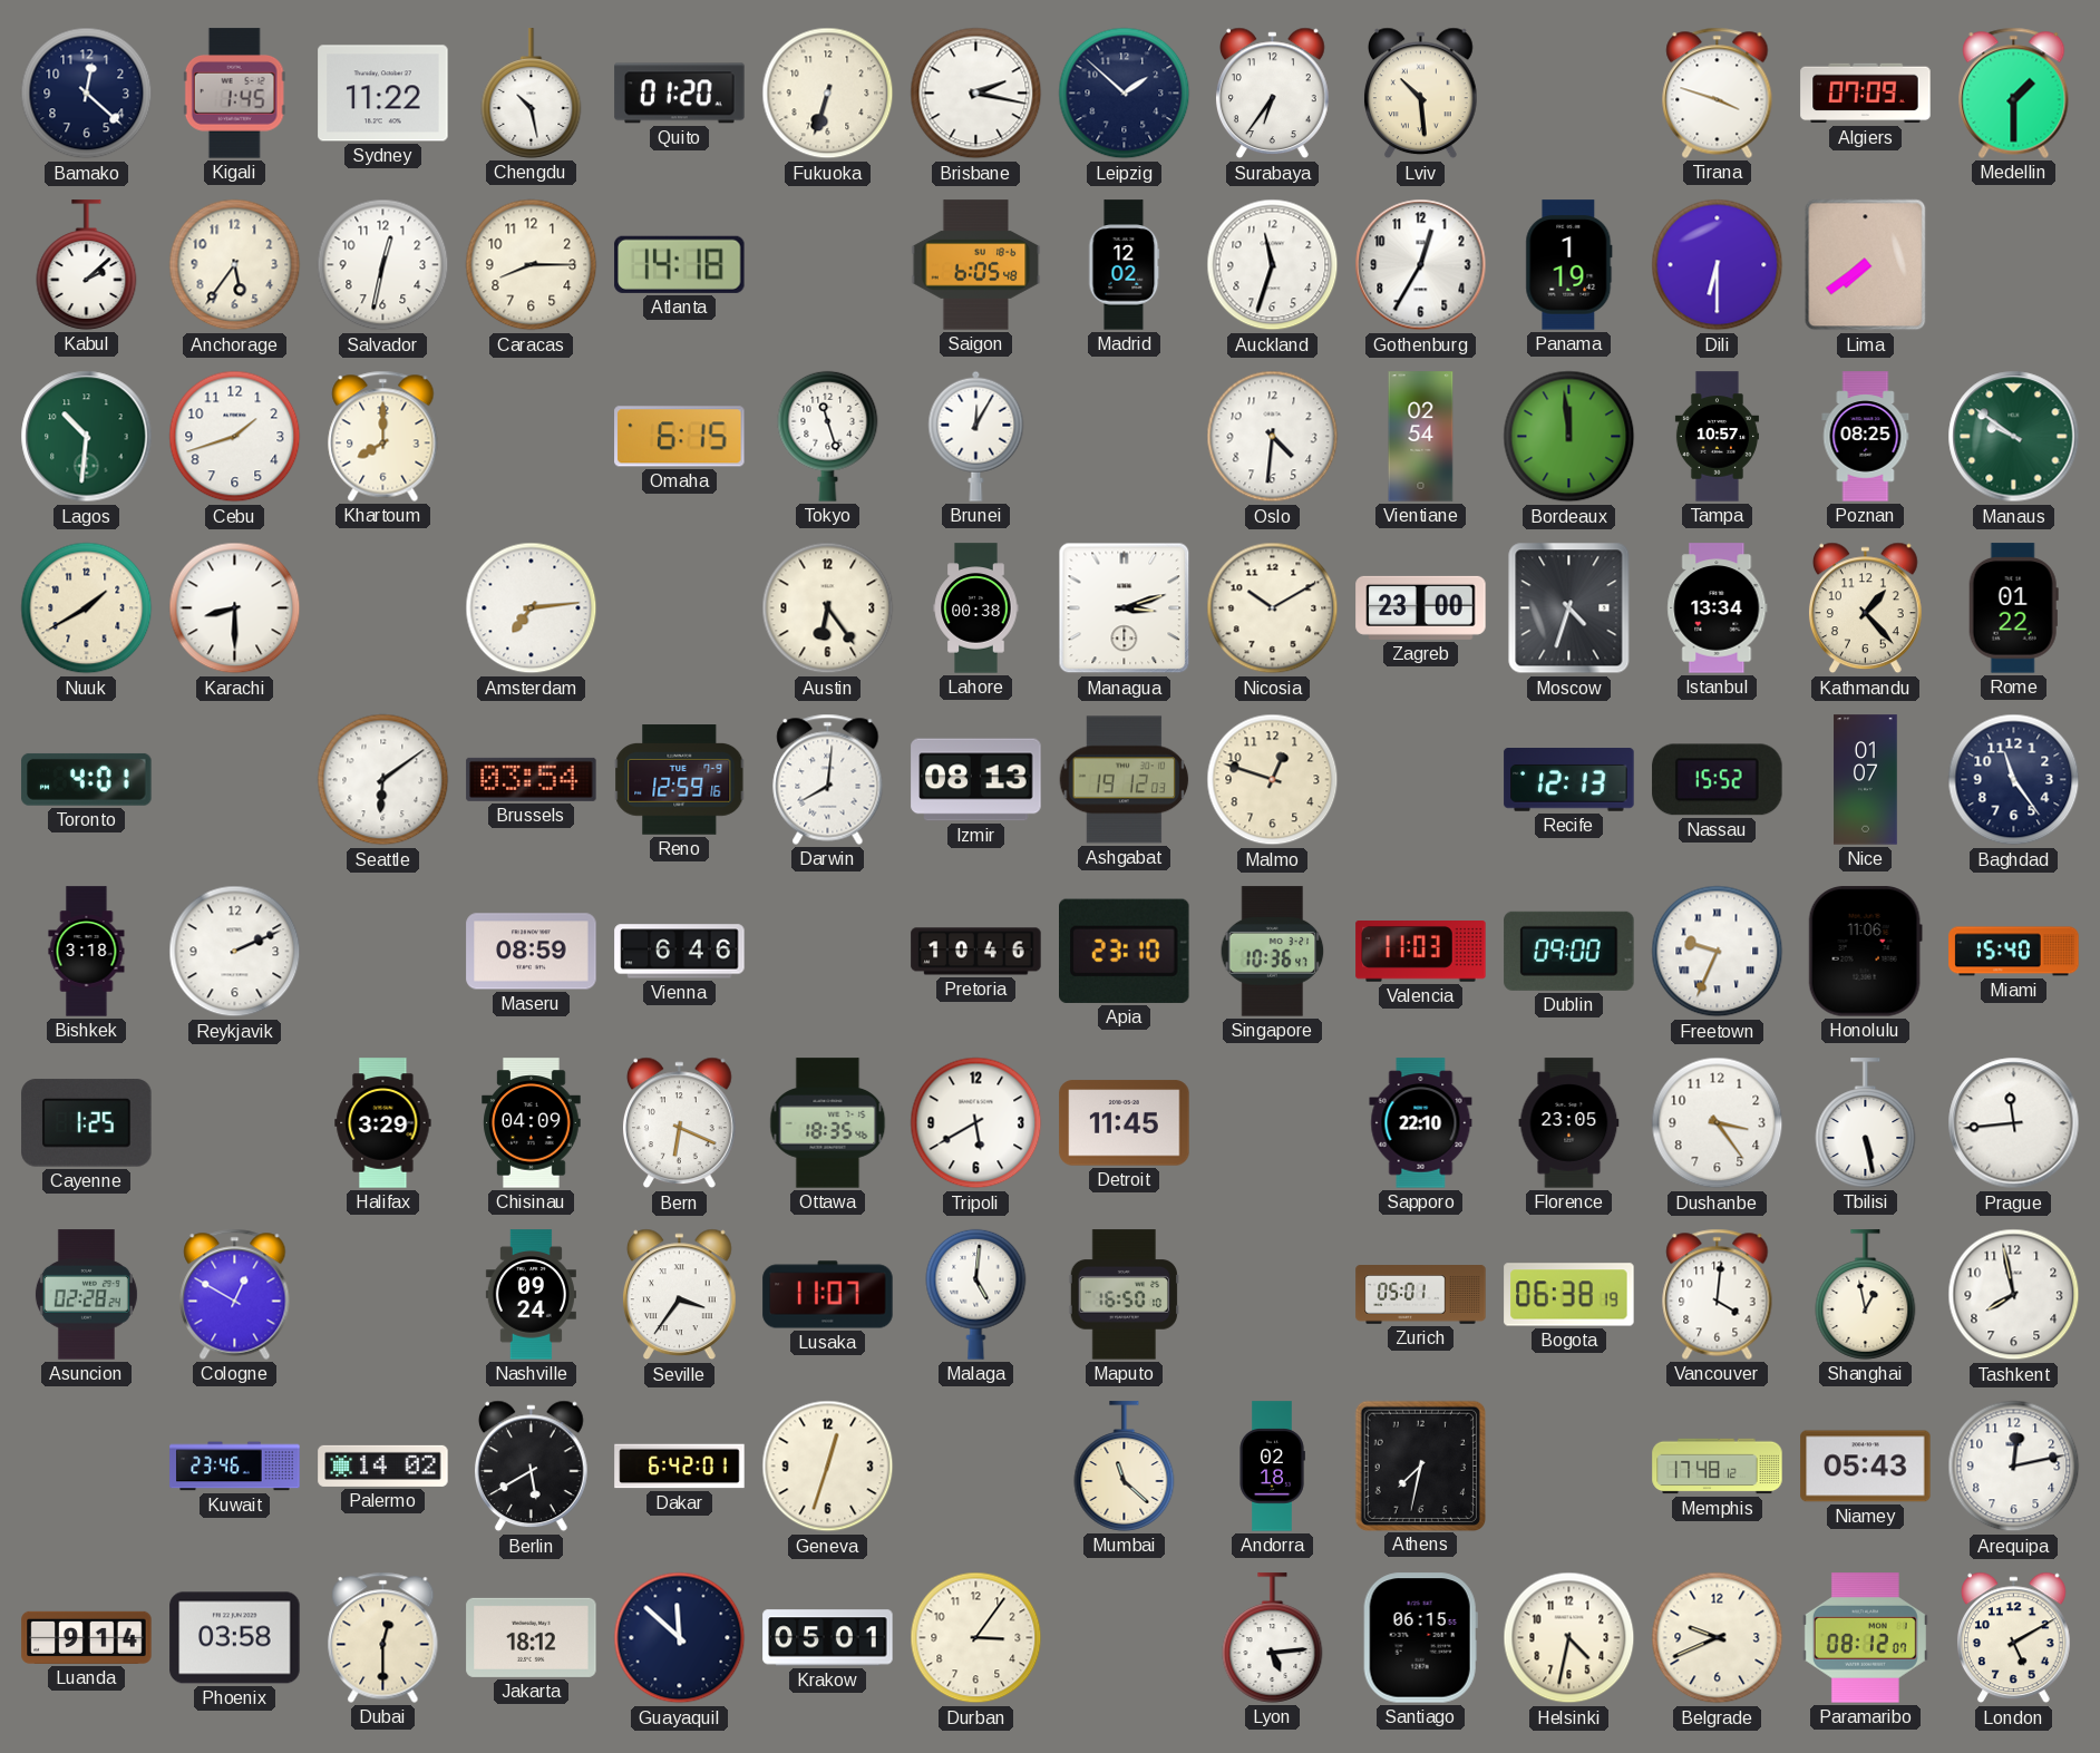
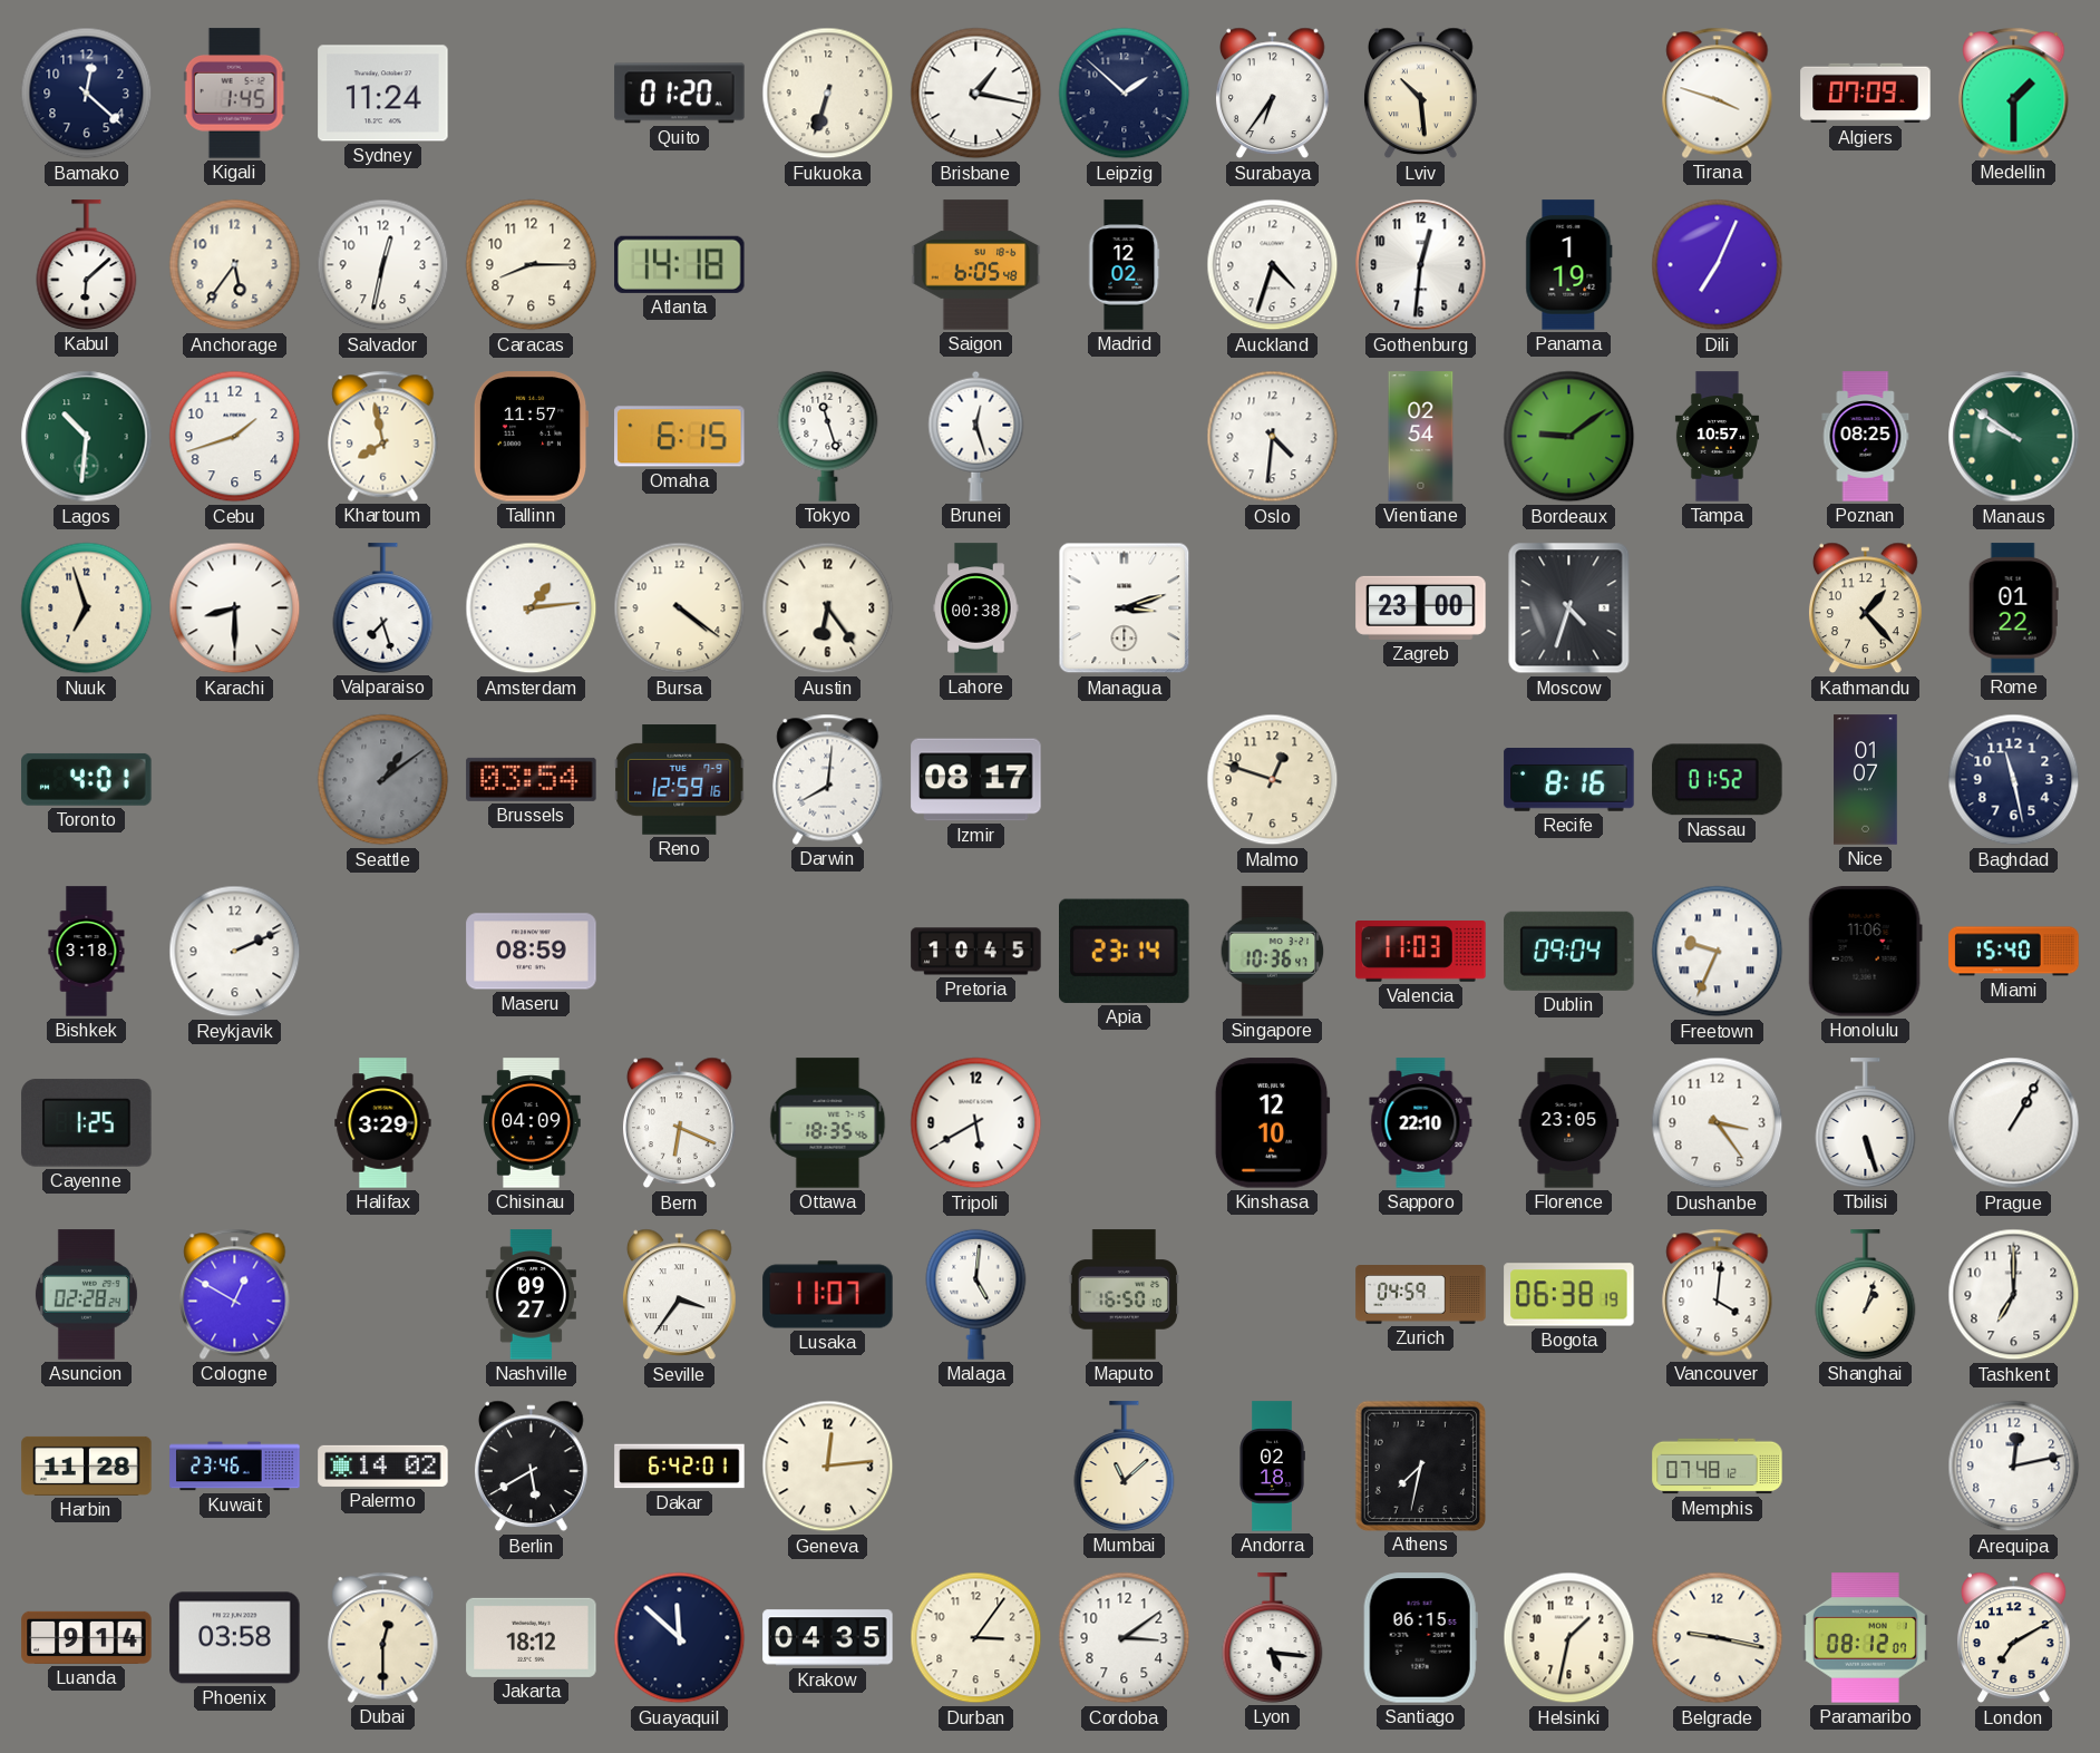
Sydney: 11:22 -> 11:24 (383, 94)
Chengdu: 10:28 -> none (532, 94)
Brisbane: 2:17 -> 1:17 (976, 94)
Kabul: 2:08 -> 6:08 (87, 265)
Auckland: 11:33 -> 4:33 (1273, 265)
Gothenburg: 12:35 -> 12:31 (1421, 265)
Dili: 6:30 -> 7:04 (1718, 265)
Lima: 7:39 -> none (1866, 265)
Khartoum: 8:00 -> 7:58 (383, 436)
Tallinn: none -> 11:57 (531, 437)
Brunei: 12:05 -> 12:27 (976, 436)
Bordeaux: 11:59 -> 9:09 (1569, 437)
Nuuk: 1:40 -> 6:57 (87, 608)
Valparaiso: none -> 7:27 (383, 608)
Amsterdam: 7:14 -> 1:14 (532, 608)
Bursa: none -> 4:21 (680, 608)
Nicosia: 10:10 -> none (1273, 608)
Istanbul: 13:34 -> none (1718, 608)
Seattle: 6:09 -> 1:09 (383, 780)
Seattle dial: white -> grey (383, 780)
Izmir: 08:13 -> 08:17 (976, 780)
Ashgabat: 19:12 -> none (1125, 780)
Recife: 12:13 -> 8:16 (1569, 780)
Nassau: 15:52 -> 01:52 (1718, 780)
Baghdad: 11:24 -> 11:28 (2014, 780)
Vienna: 6:46 -> none (680, 952)
Pretoria: 10:46 -> 10:45 (976, 952)
Apia: 23:10 -> 23:14 (1125, 951)
Dublin: 09:00 -> 09:04 (1569, 951)
Detroit: 11:45 -> none (1125, 1123)
Kinshasa: none -> 12:10 (1272, 1123)
Tbilisi: 5:28 -> 5:27 (1866, 1123)
Prague: 11:44 -> 1:05 (2014, 1123)
Nashville: 09:24 -> 09:27 (531, 1295)
Zurich: 05:01 -> 04:59 (1421, 1295)
Shanghai: 12:58 -> 1:03 (1866, 1295)
Tashkent: 7:58 -> 7:00 (2014, 1295)
Harbin: none -> 11:28 (87, 1465)
Geneva: 12:33 -> 12:14 (828, 1467)
Mumbai: 11:22 -> 11:08 (1125, 1467)
Memphis: 17:48 -> 07:48 (1718, 1467)
Niamey: 05:43 -> none (1866, 1467)
Krakow: 05:01 -> 04:35 (828, 1638)
Cordoba: none -> 3:09 (1125, 1638)
Lyon: 5:14 -> 5:16 (1273, 1638)
Helsinki: 4:32 -> 1:32 (1569, 1638)
Belgrade: 9:41 -> 9:17 (1718, 1638)
London: 5:10 -> 7:10 (2014, 1638)
